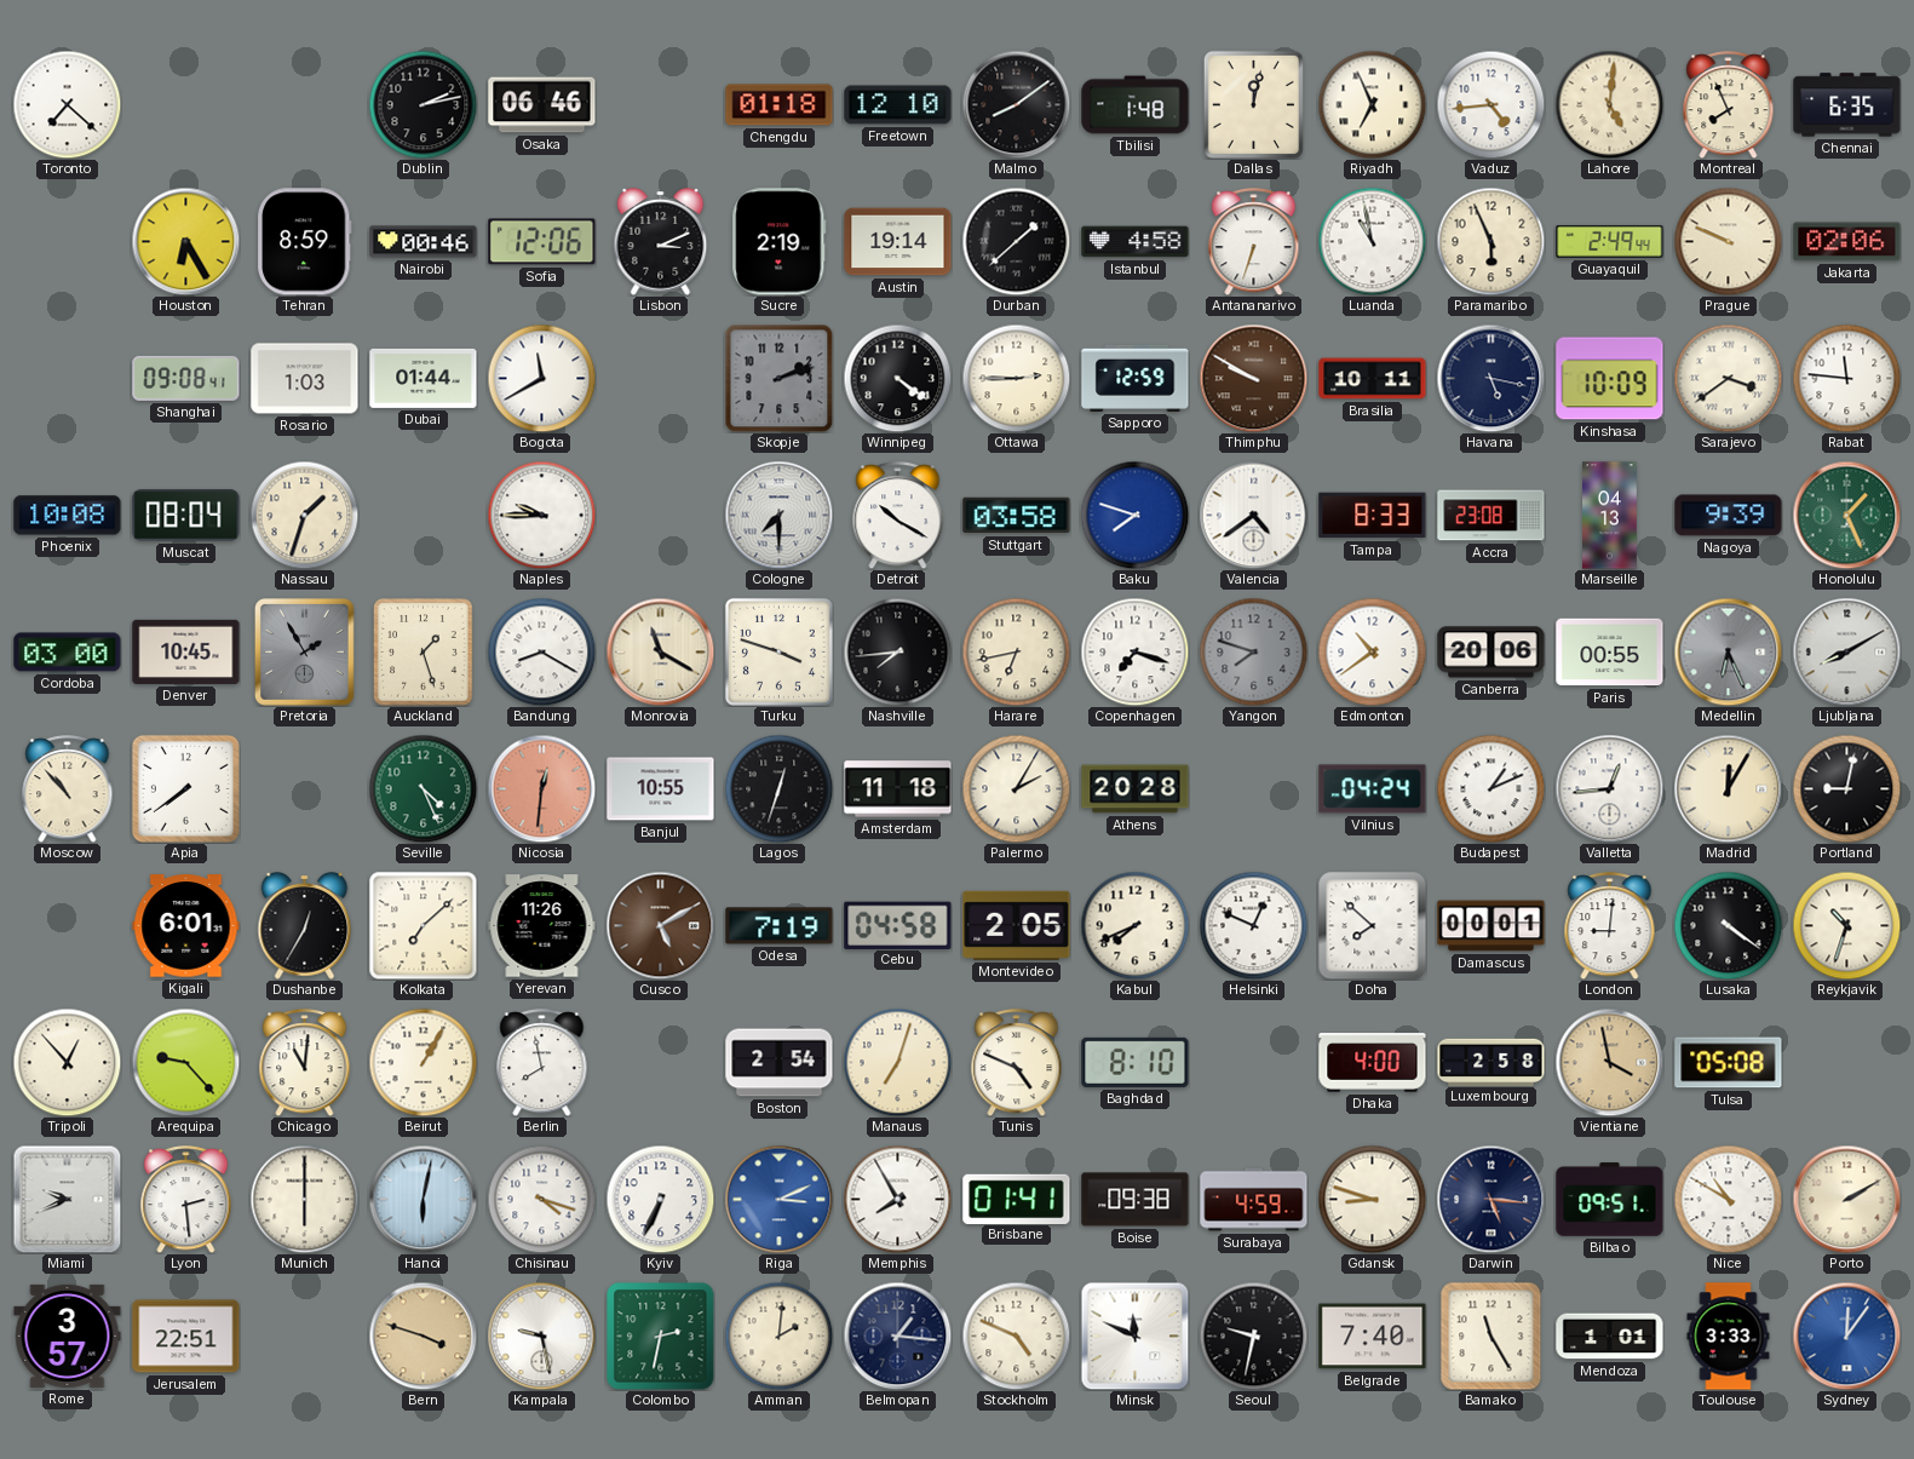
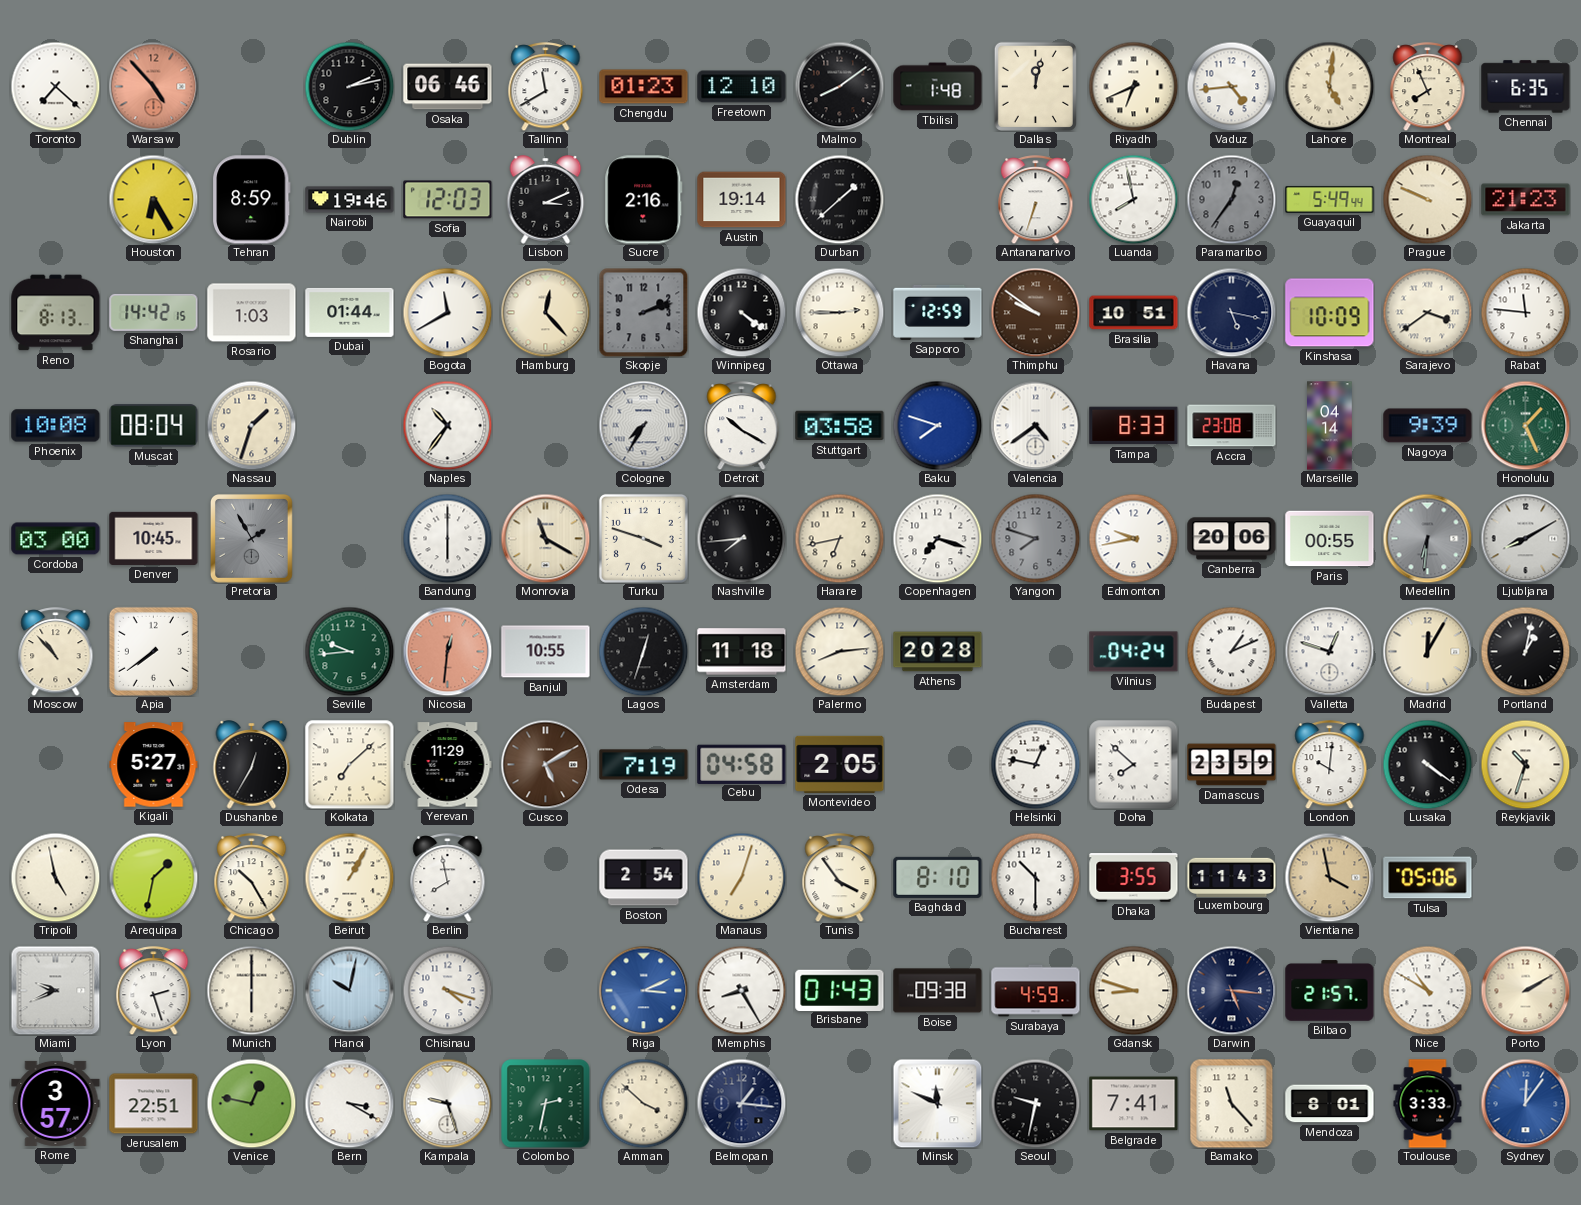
Warsaw: none -> 4:53 (153, 86)
Tallinn: none -> 11:40 (546, 87)
Chengdu: 01:18 -> 01:23 (644, 87)
Riyadh: 6:56 -> 6:41 (1133, 86)
Nairobi: 00:46 -> 19:46 (350, 200)
Sofia: 12:06 -> 12:03 (448, 200)
Sucre: 2:19 -> 2:16 (644, 200)
Istanbul: 4:58 -> none (1136, 242)
Luanda: 10:58 -> 7:58 (1133, 199)
Paramaribo: 5:56 -> 12:36 (1231, 199)
Paramaribo dial: cream -> grey (1231, 199)
Guayaquil: 2:49 -> 5:49 (1330, 199)
Jakarta: 02:06 -> 21:23 (1526, 200)
Reno: none -> 8:13 (56, 313)
Shanghai: 09:08 -> 14:42 (154, 312)
Hamburg: none -> 12:23 (545, 312)
Thimphu: 9:50 -> 9:51 (1035, 312)
Brasilia: 10:11 -> 10:51 (1134, 313)
Naples: 9:45 -> 10:36 (447, 425)
Cologne: 7:30 -> 7:35 (643, 425)
Marseille: 04:13 -> 04:14 (1330, 426)
Auckland: 1:27 -> none (424, 653)
Bandung: 8:20 -> 6:00 (447, 538)
Edmonton: 10:39 -> 9:43 (1133, 538)
Medellin: 6:26 -> 6:31 (1427, 538)
Seville: 4:26 -> 9:44 (349, 651)
Palermo: 2:05 -> 8:14 (839, 651)
Valletta: 12:44 -> 12:48 (1329, 651)
Portland: 9:02 -> 1:02 (1525, 651)
Kigali: 6:01 -> 5:27 (154, 765)
Yerevan: 11:26 -> 11:29 (448, 765)
Kabul: 7:41 -> none (1134, 925)
Helsinki: 12:49 -> 12:47 (1035, 764)
Damascus: 00:01 -> 23:59 (1232, 765)
London: 9:01 -> 10:01 (1330, 765)
Tripoli: 12:53 -> 4:58 (55, 877)
Arequipa: 9:23 -> 1:32 (153, 877)
Chicago: 11:01 -> 10:25 (252, 878)
Tunis: 4:49 -> 3:54 (840, 878)
Bucharest: none -> 10:30 (1035, 877)
Dhaka: 4:00 -> 3:55 (1134, 878)
Luxembourg: 2:58 -> 11:43 (1232, 877)
Tulsa: 05:08 -> 05:06 (1428, 878)
Lyon: 2:29 -> 2:27 (154, 991)
Hanoi: 6:02 -> 10:02 (349, 990)
Kyiv: 6:34 -> none (660, 1199)
Memphis: 7:55 -> 8:25 (741, 990)
Brisbane: 01:41 -> 01:43 (840, 990)
Bilbao: 09:51 -> 21:57 (1330, 991)
Venice: none -> 12:47 (251, 1103)
Bern: 3:48 -> 3:20 (349, 1103)
Bern dial: champagne -> white (349, 1103)
Kampala: 9:28 -> 9:27 (447, 1103)
Amman: 2:01 -> 3:52 (643, 1103)
Stockholm: 4:49 -> none (1016, 1335)
Belgrade: 7:40 -> 7:41 (1134, 1104)
Bamako: 11:25 -> 11:23 (1232, 1103)
Mendoza: 1:01 -> 8:01 (1330, 1104)
